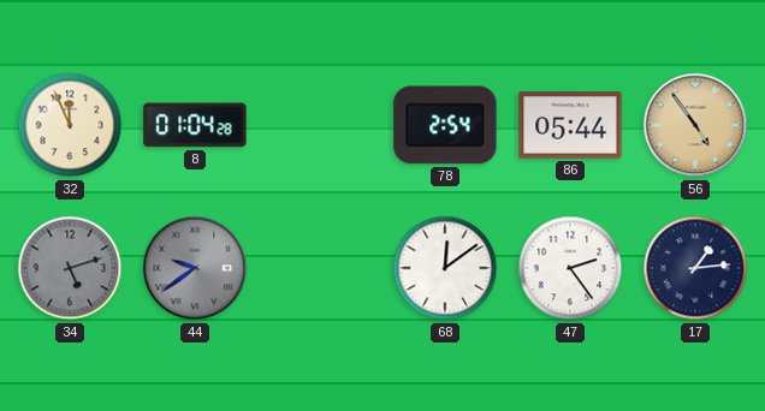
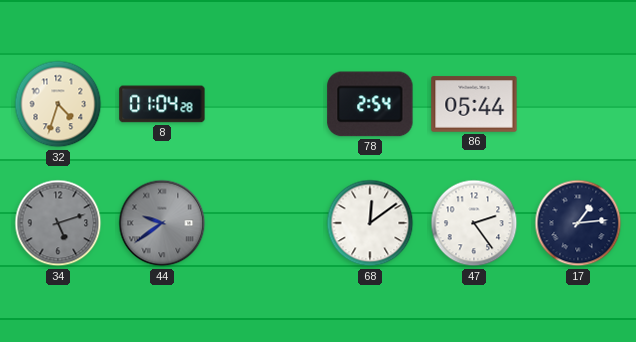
32: 11:56 -> 4:33 (58, 104)
56: 4:54 -> none (695, 125)
